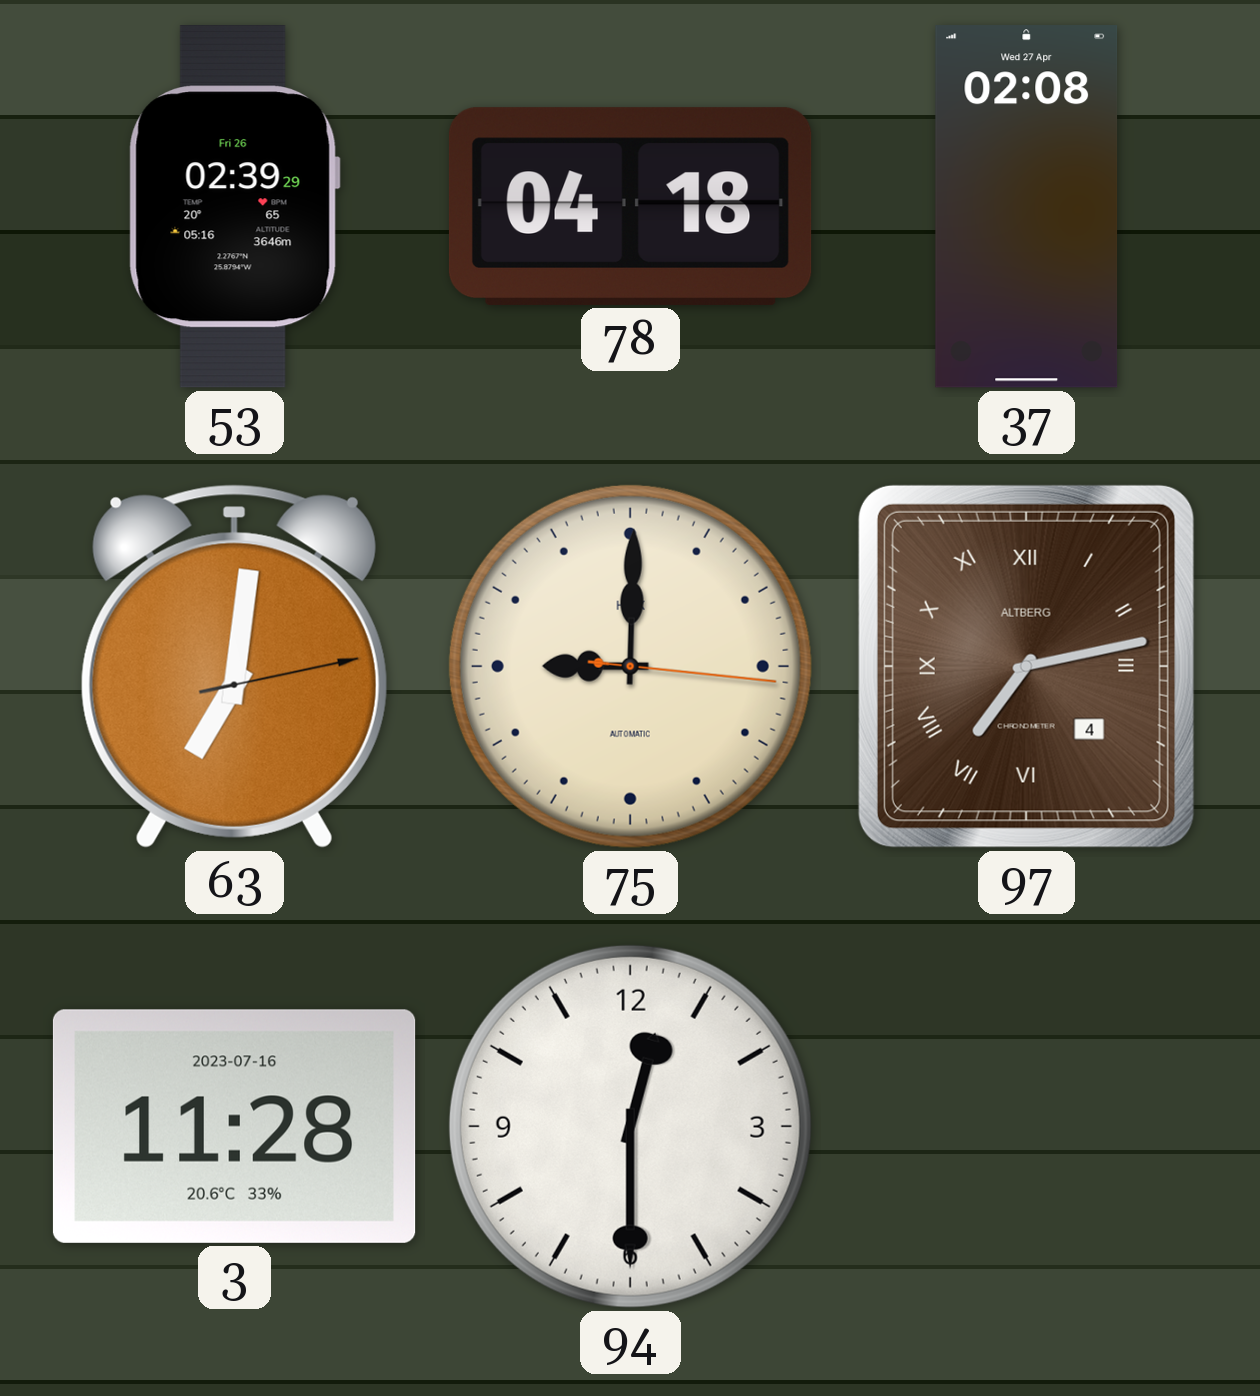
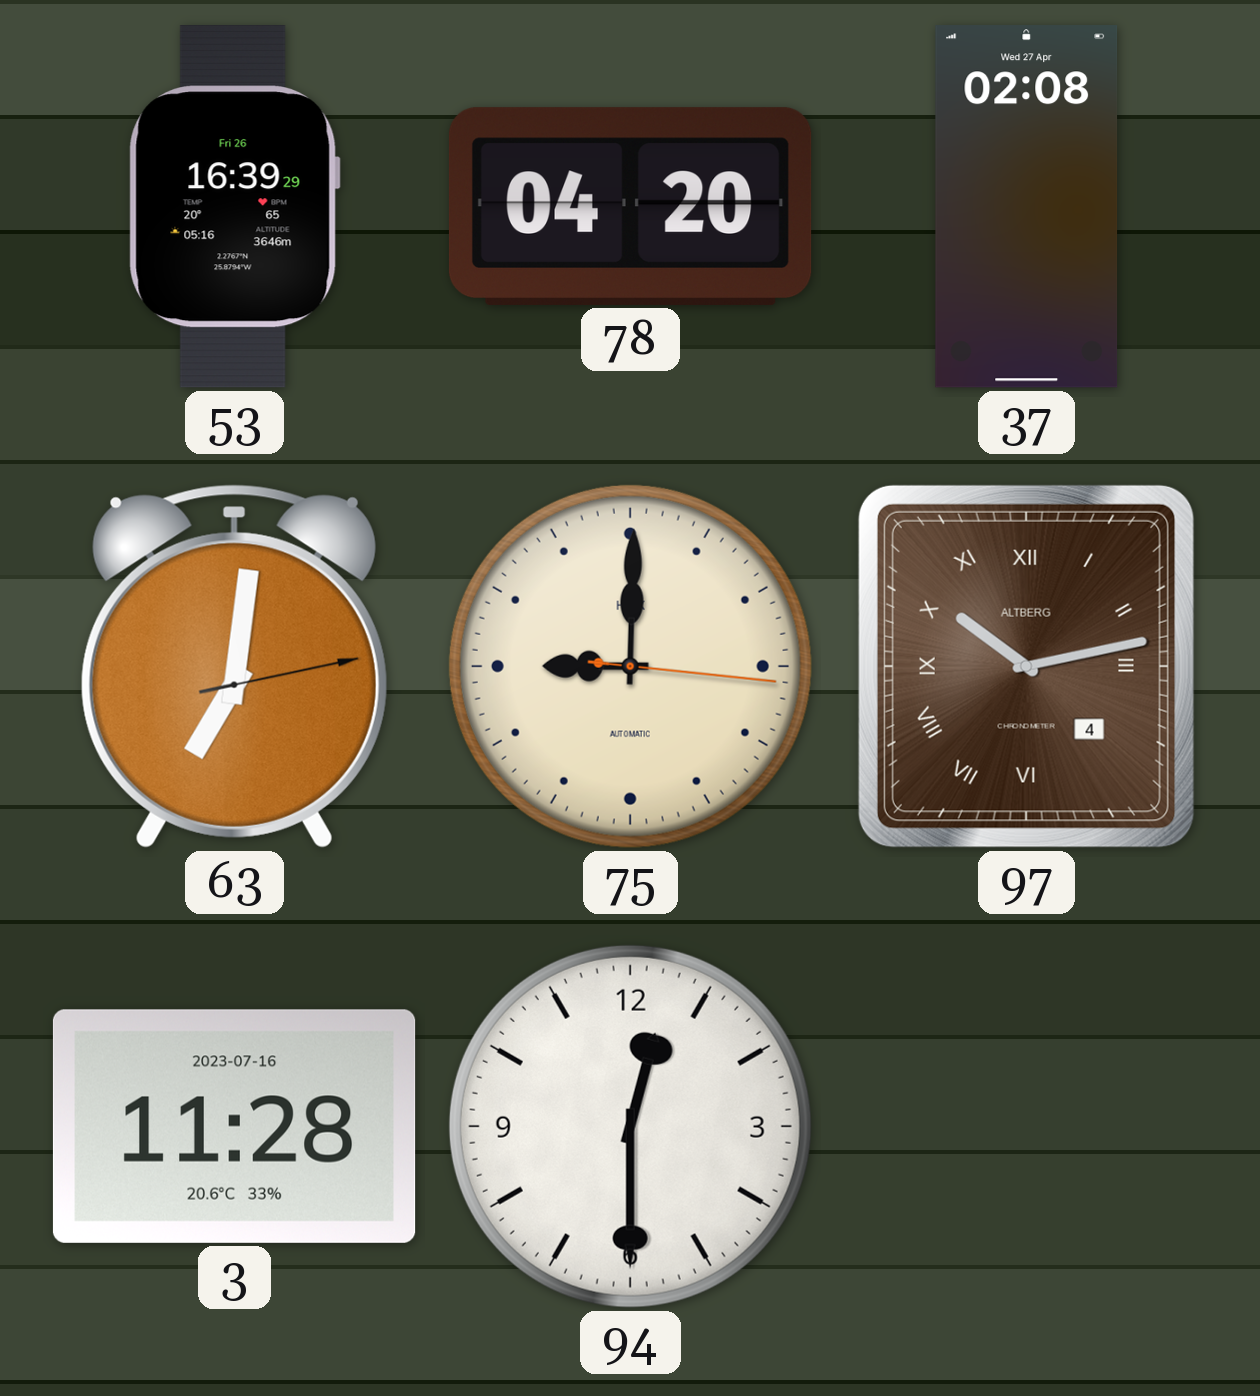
53: 02:39 -> 16:39 (234, 207)
78: 04:18 -> 04:20 (630, 206)
97: 7:13 -> 10:13 (1026, 666)
